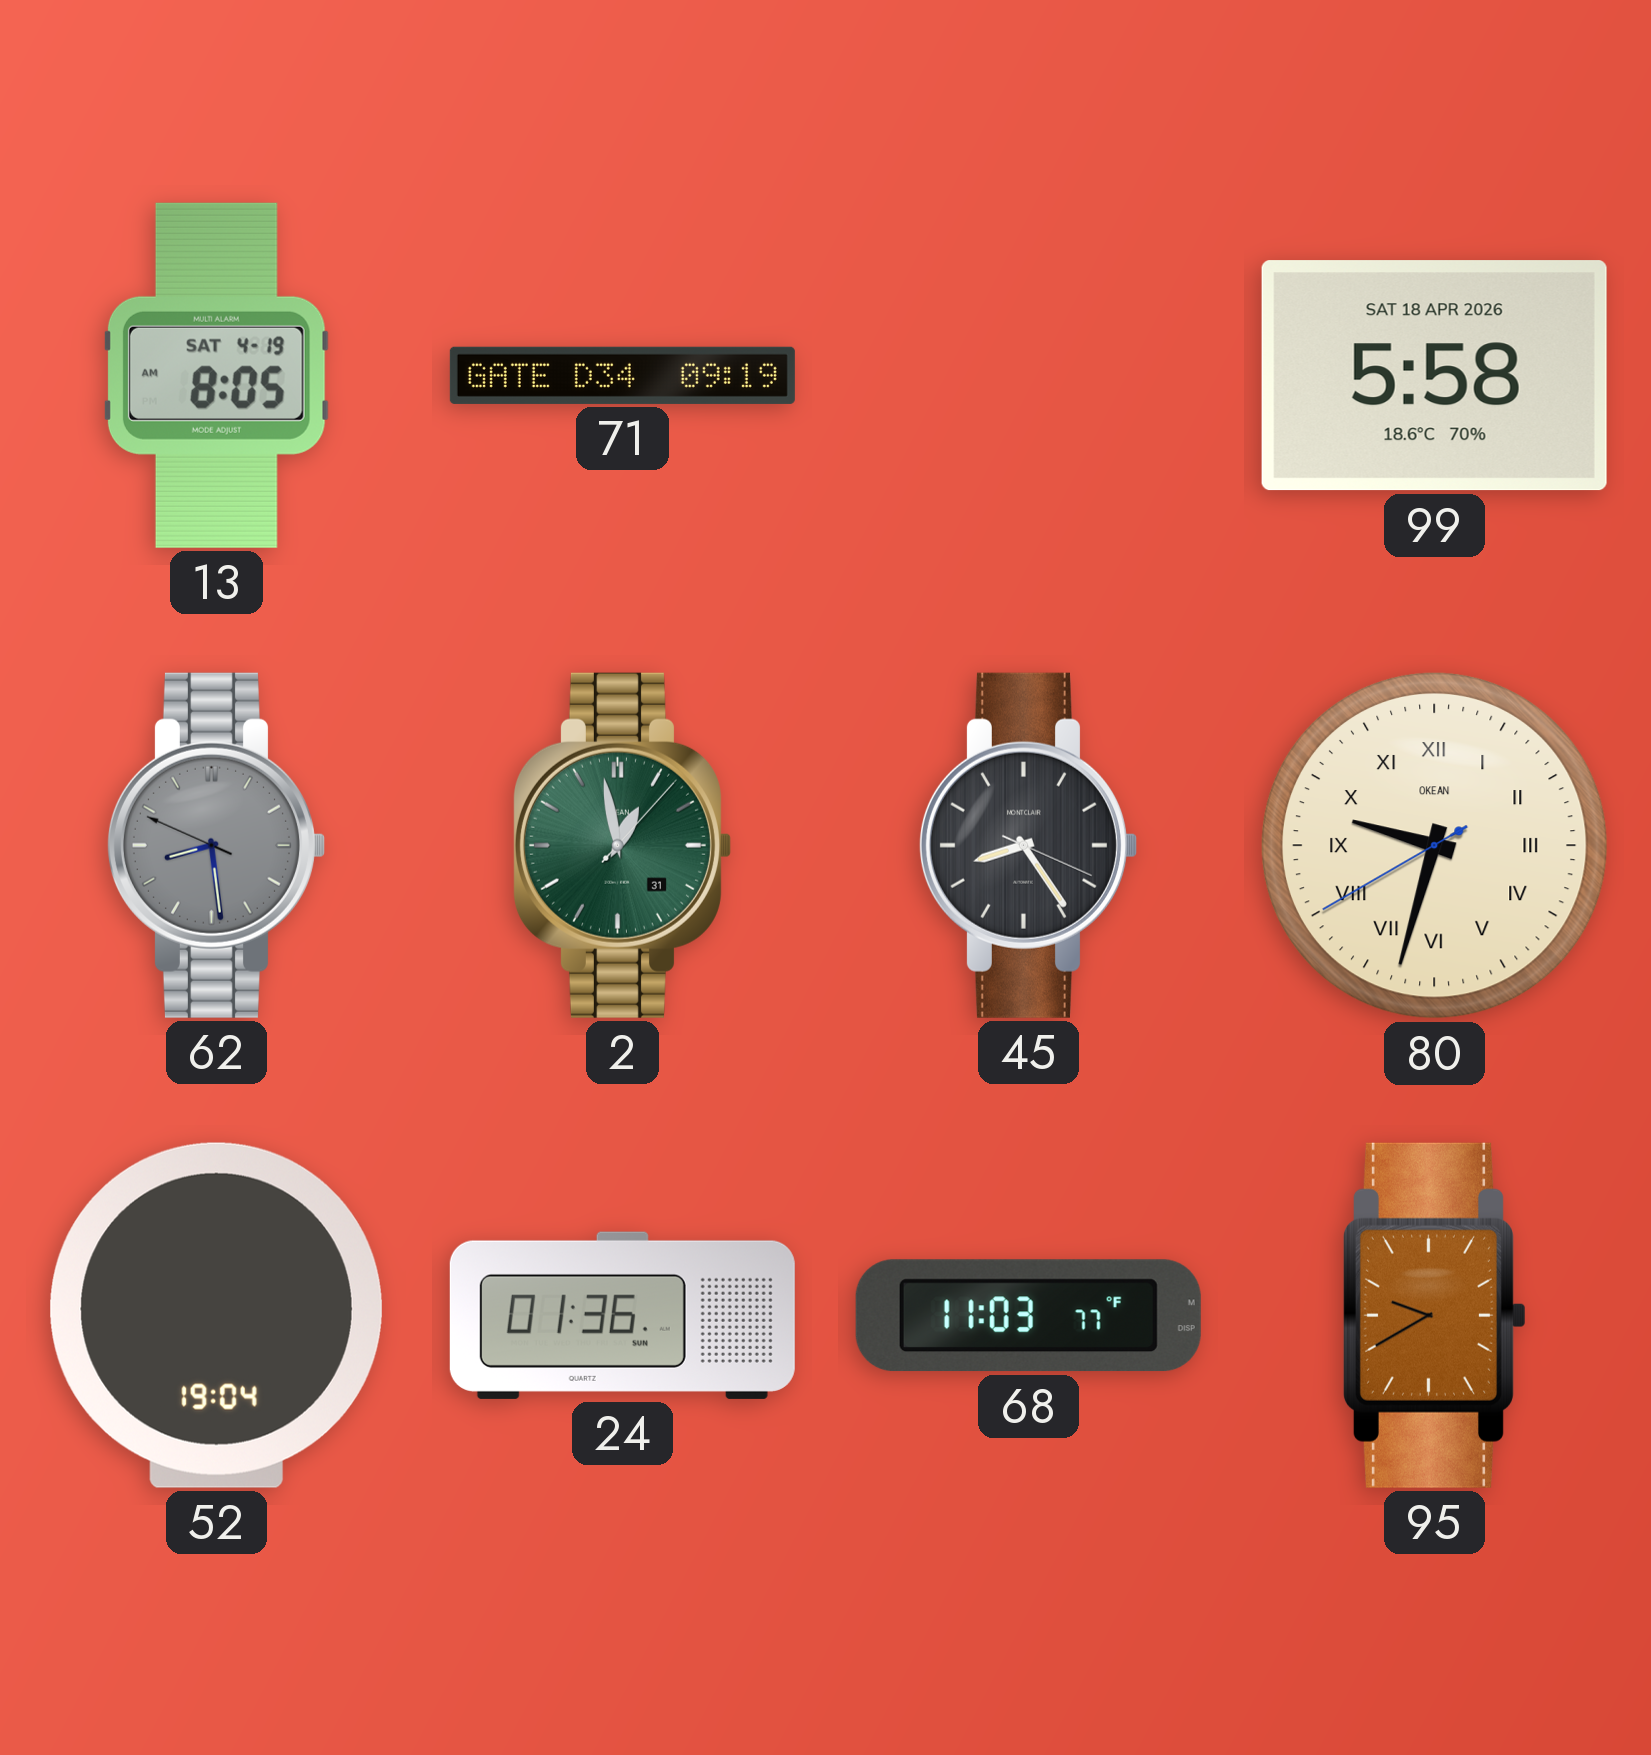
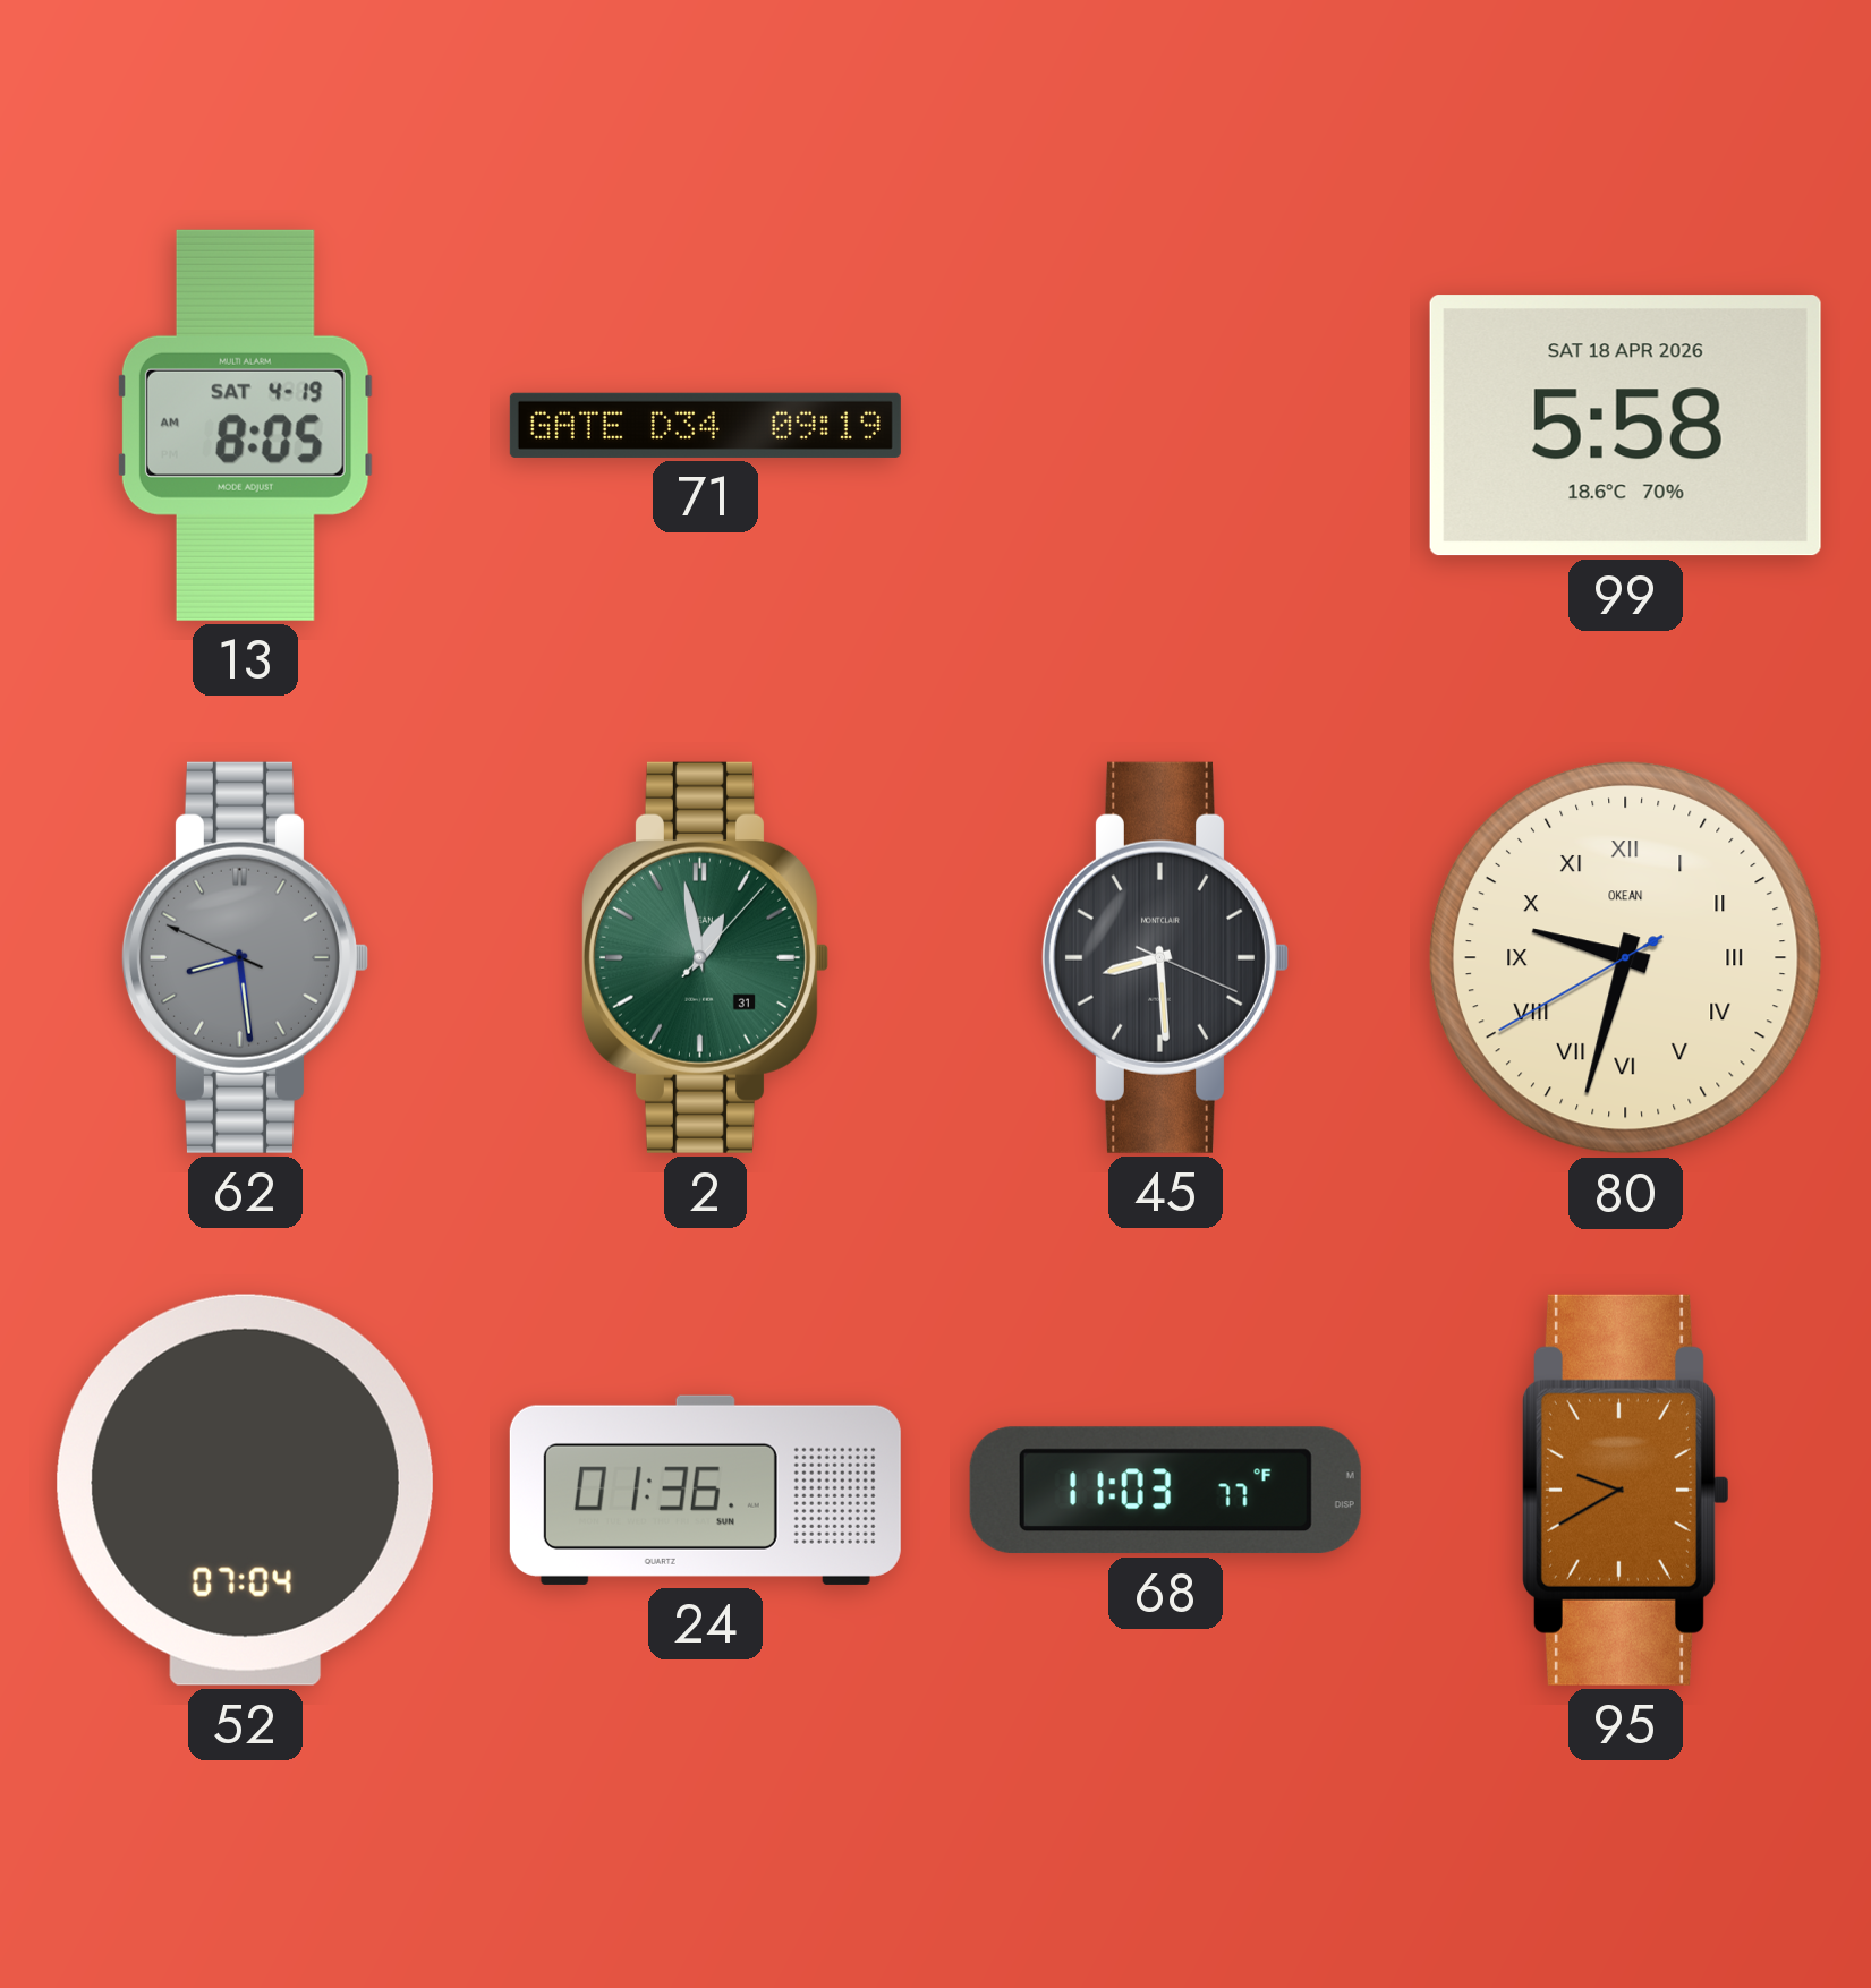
45: 8:24 -> 8:29 (1165, 957)
52: 19:04 -> 07:04 (245, 1490)
